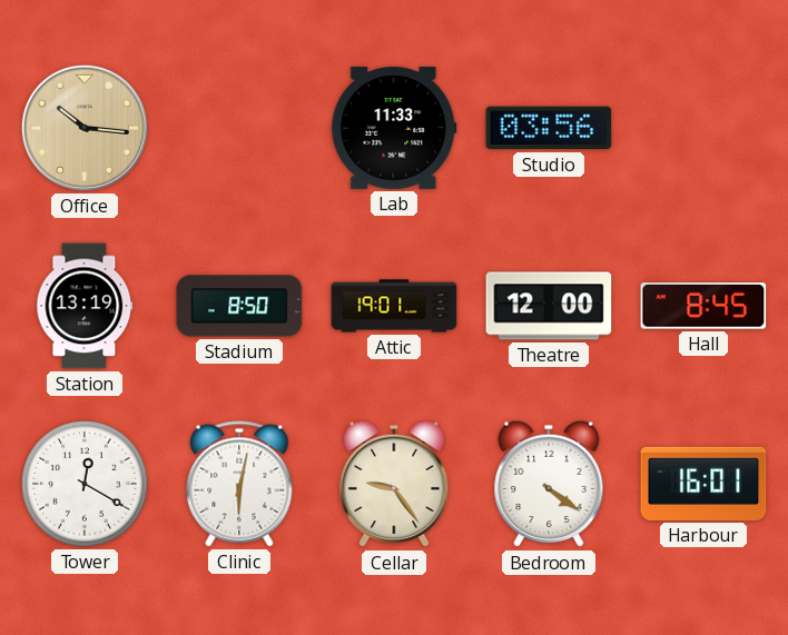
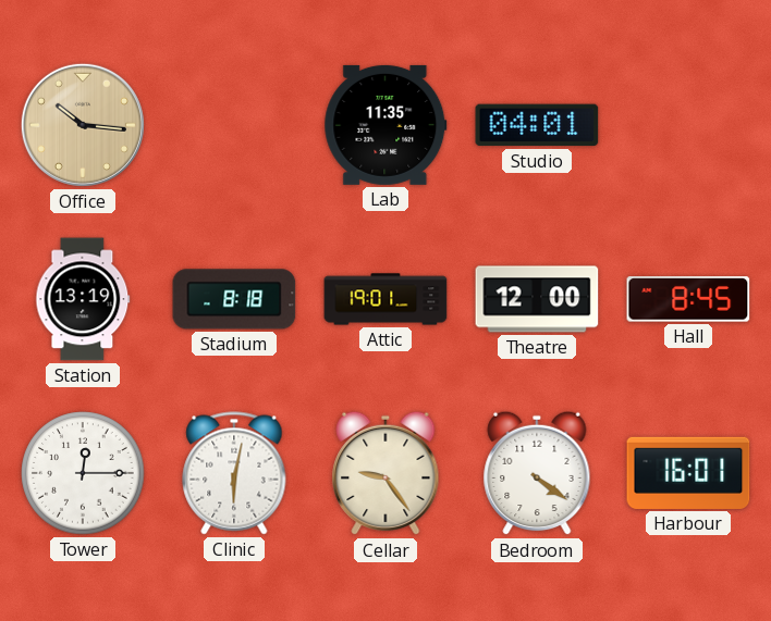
Lab: 11:33 -> 11:35 (385, 125)
Studio: 03:56 -> 04:01 (537, 125)
Stadium: 8:50 -> 8:18 (234, 299)
Tower: 12:20 -> 12:15 (83, 473)
